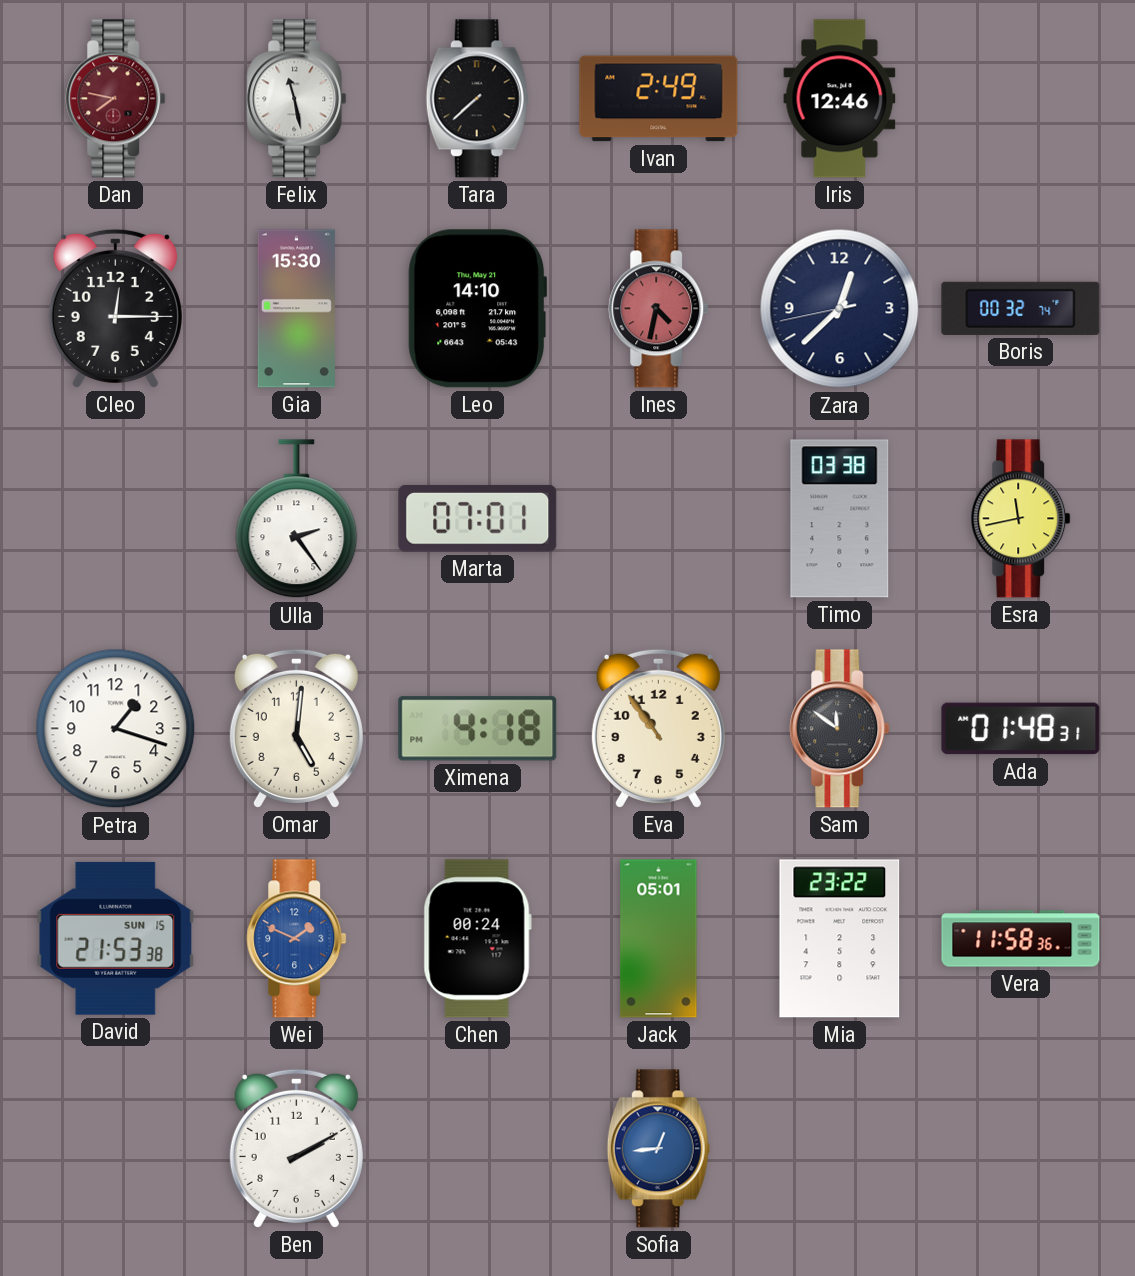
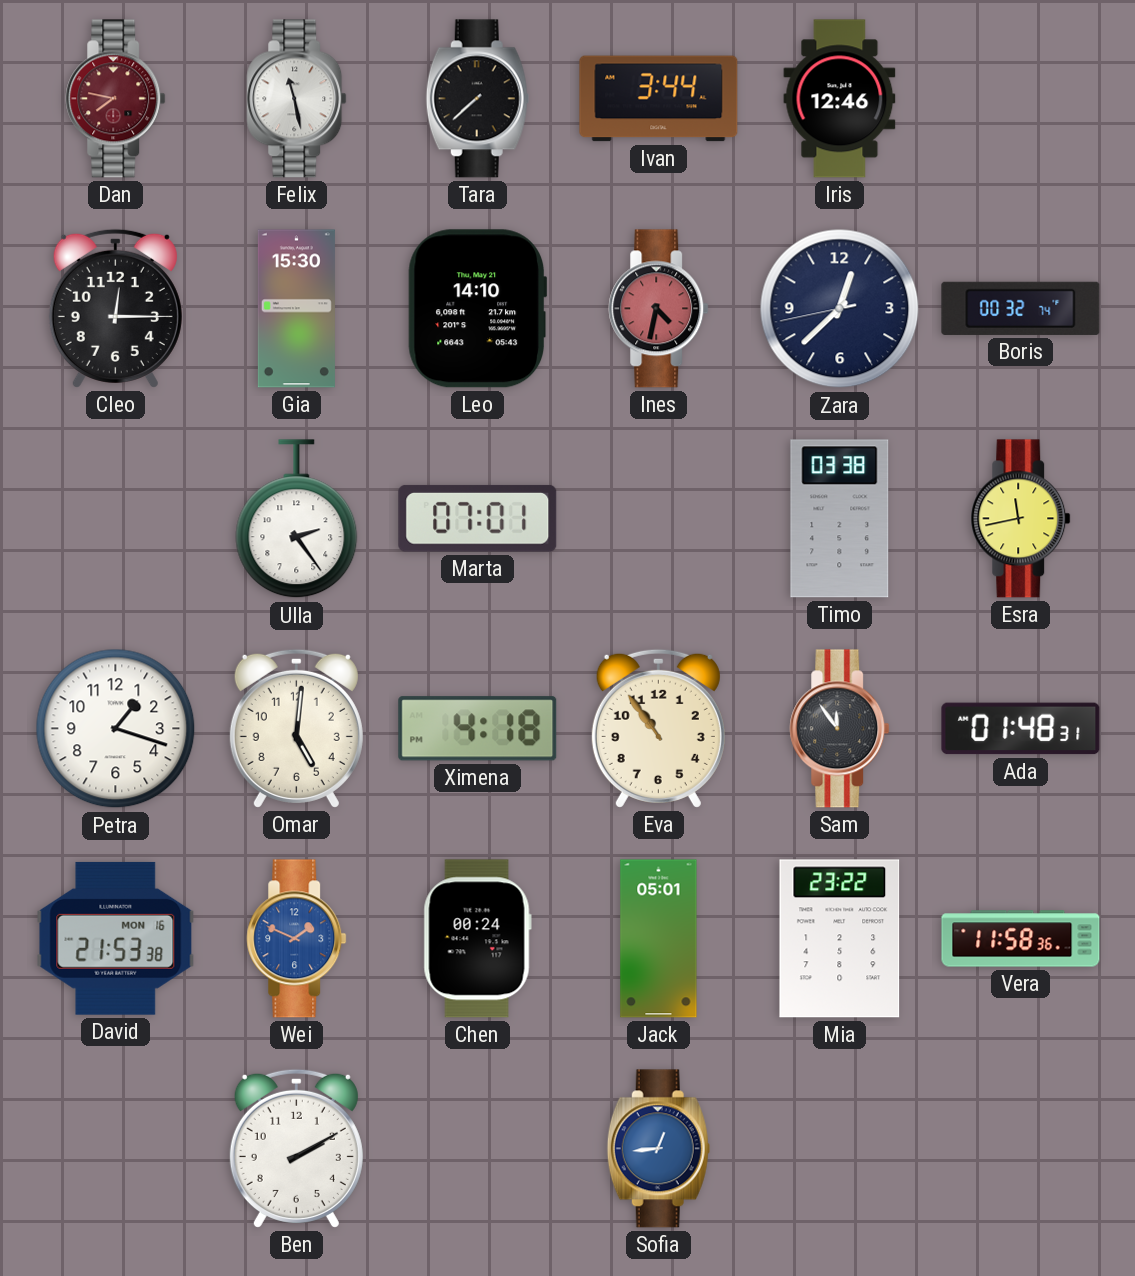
Ivan: 2:49 -> 3:44 (659, 99)
Sam: 11:51 -> 11:54 (840, 729)
David date: SUN 15 -> MON 16 (116, 938)
